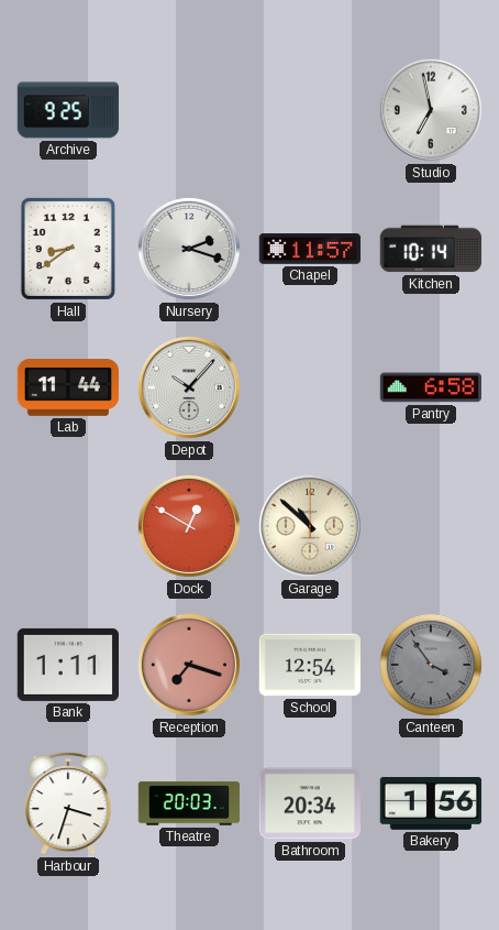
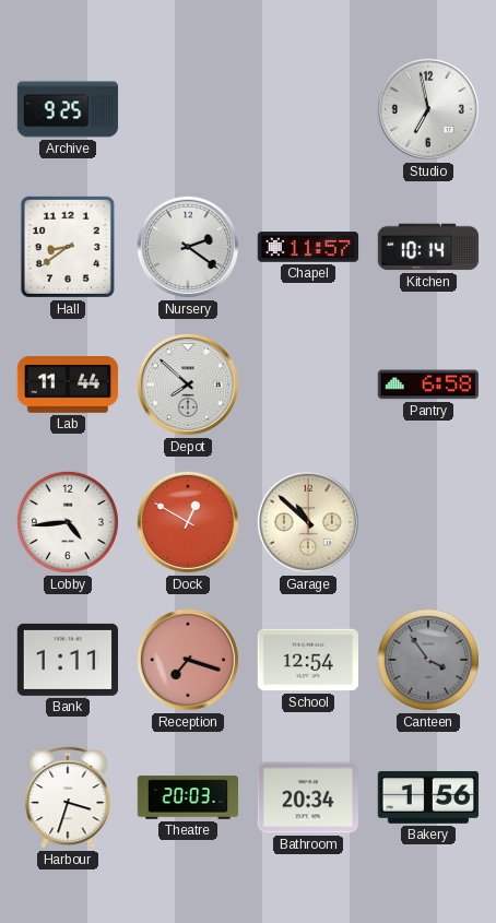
Nursery: 2:18 -> 2:21 (188, 247)
Depot: 10:07 -> 7:52 (188, 384)
Lobby: none -> 4:44 (68, 522)
